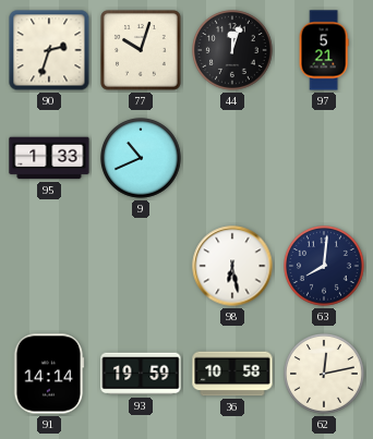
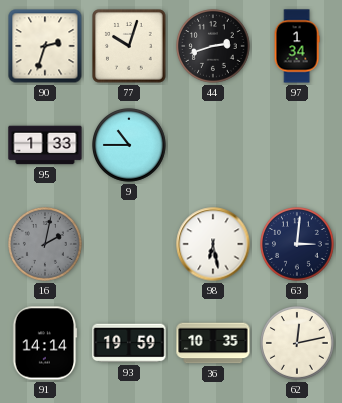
44: 12:03 -> 2:42 (214, 47)
97: 5:21 -> 1:34 (297, 46)
9: 10:41 -> 10:45 (130, 146)
16: none -> 2:02 (46, 245)
63: 8:01 -> 3:01 (298, 245)
36: 10:58 -> 10:35 (213, 343)
